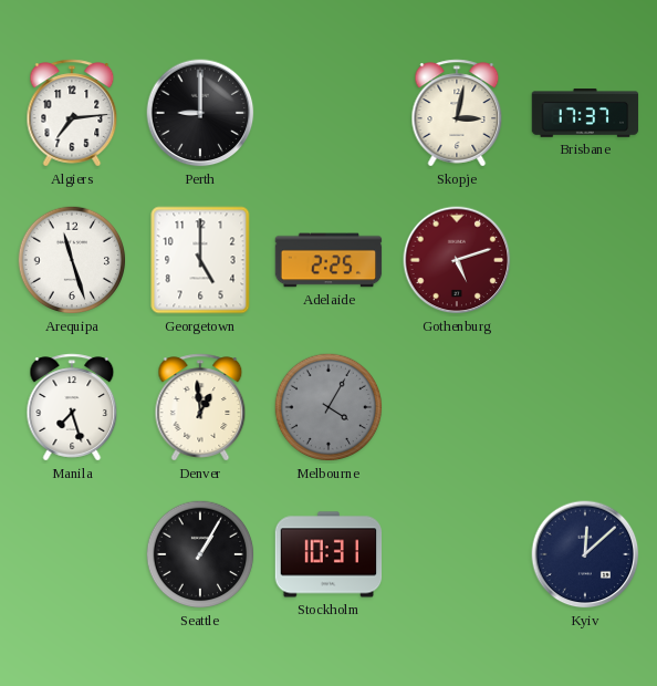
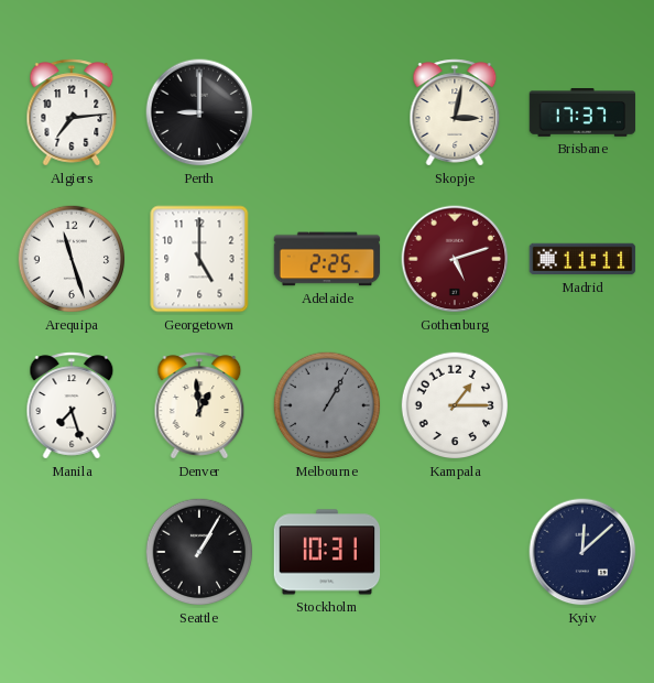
Madrid: none -> 11:11 (582, 259)
Melbourne: 4:05 -> 1:05 (327, 405)
Kampala: none -> 1:15 (455, 405)
